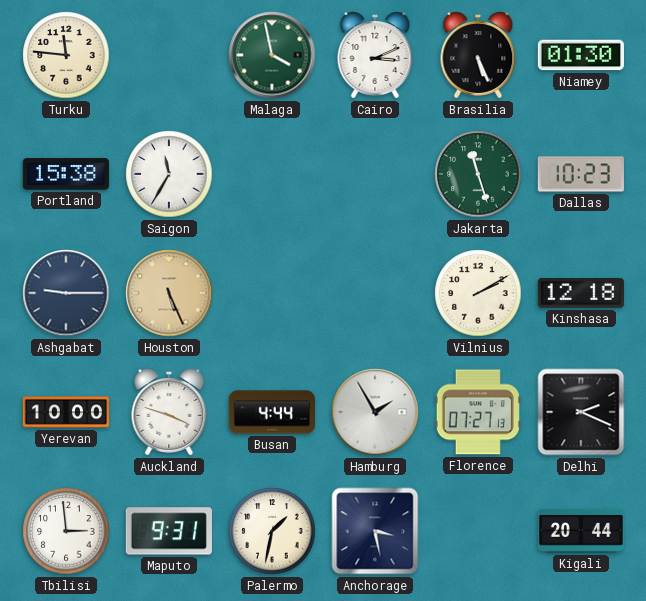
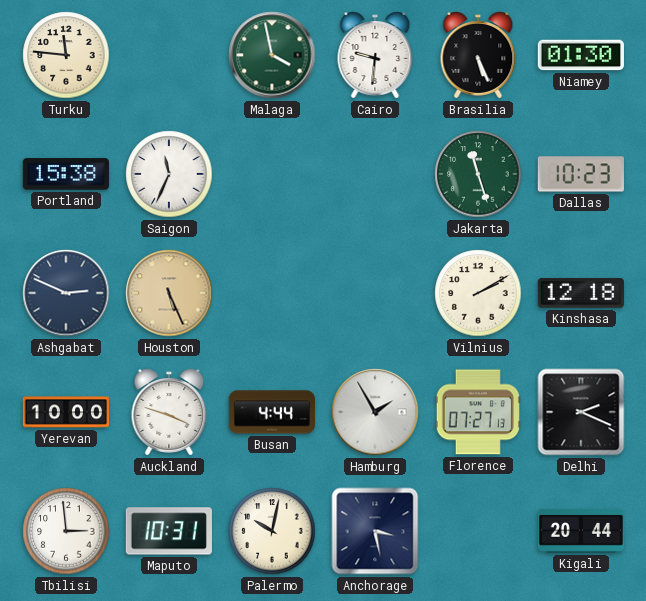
Cairo: 3:11 -> 9:31 (375, 55)
Saigon: 11:35 -> 11:34 (169, 174)
Ashgabat: 9:15 -> 2:49 (66, 293)
Maputo: 9:31 -> 10:31 (169, 531)
Palermo: 1:32 -> 10:02 (272, 531)
